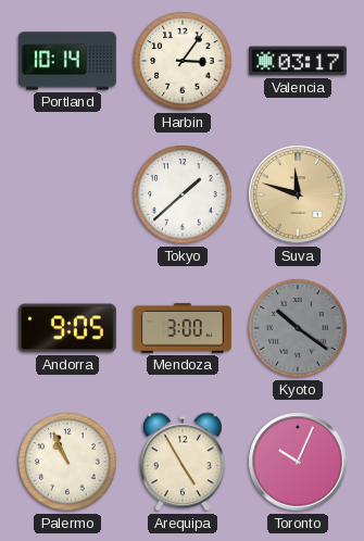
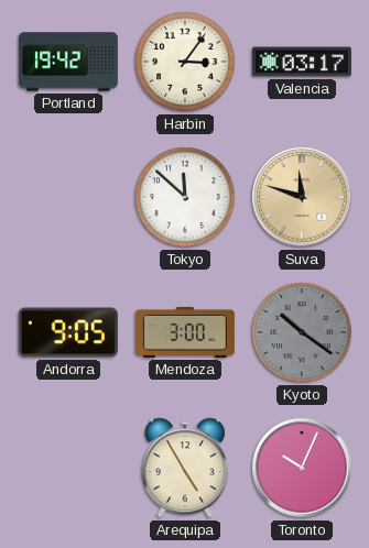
Portland: 10:14 -> 19:42 (68, 62)
Tokyo: 1:38 -> 11:52 (185, 197)
Palermo: 10:56 -> none (67, 462)
